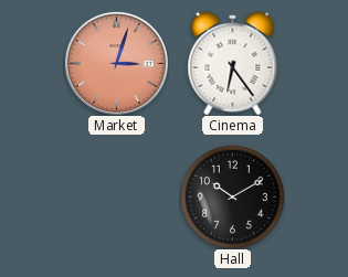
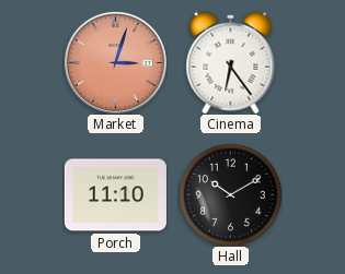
Porch: none -> 11:10 (115, 195)
